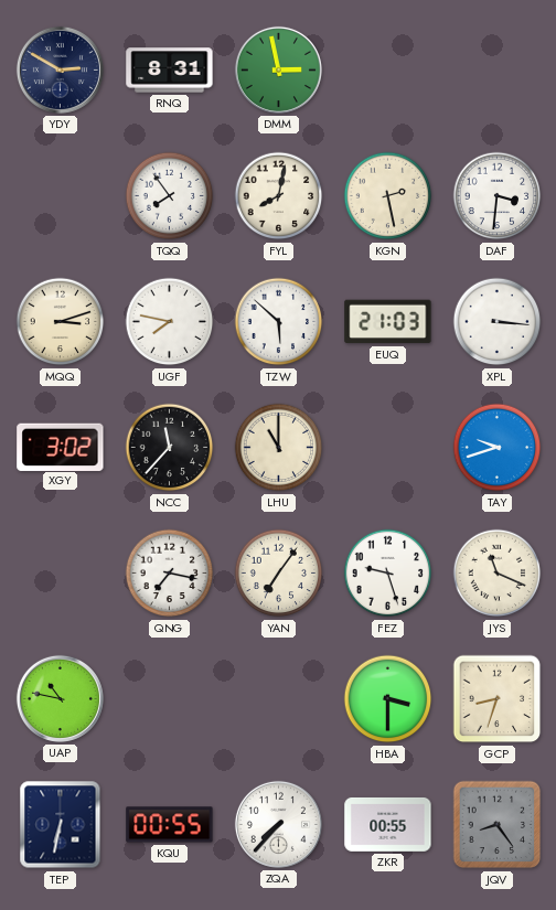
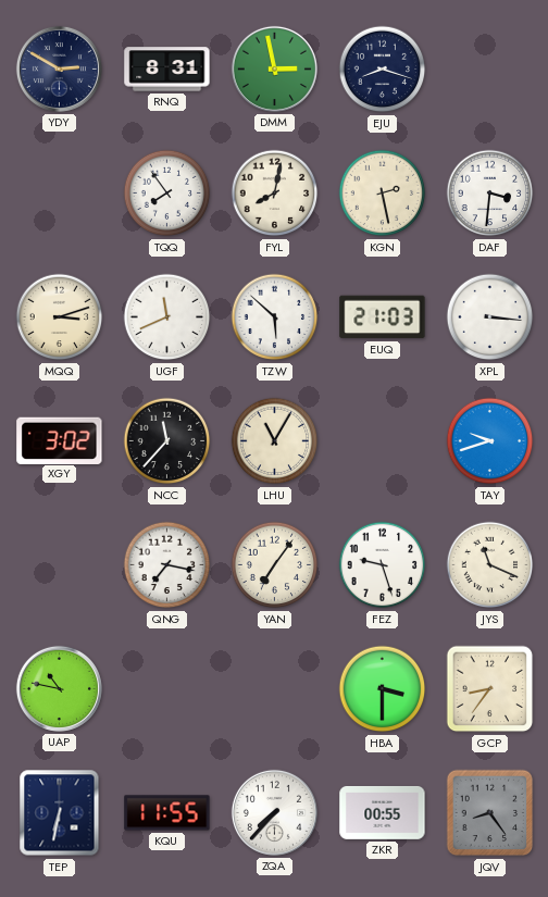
EJU: none -> 8:18 (383, 70)
UGF: 7:47 -> 11:41 (167, 317)
LHU: 11:00 -> 11:05 (275, 441)
GCP: 8:33 -> 8:36 (490, 689)
KQU: 00:55 -> 11:55 (167, 813)
